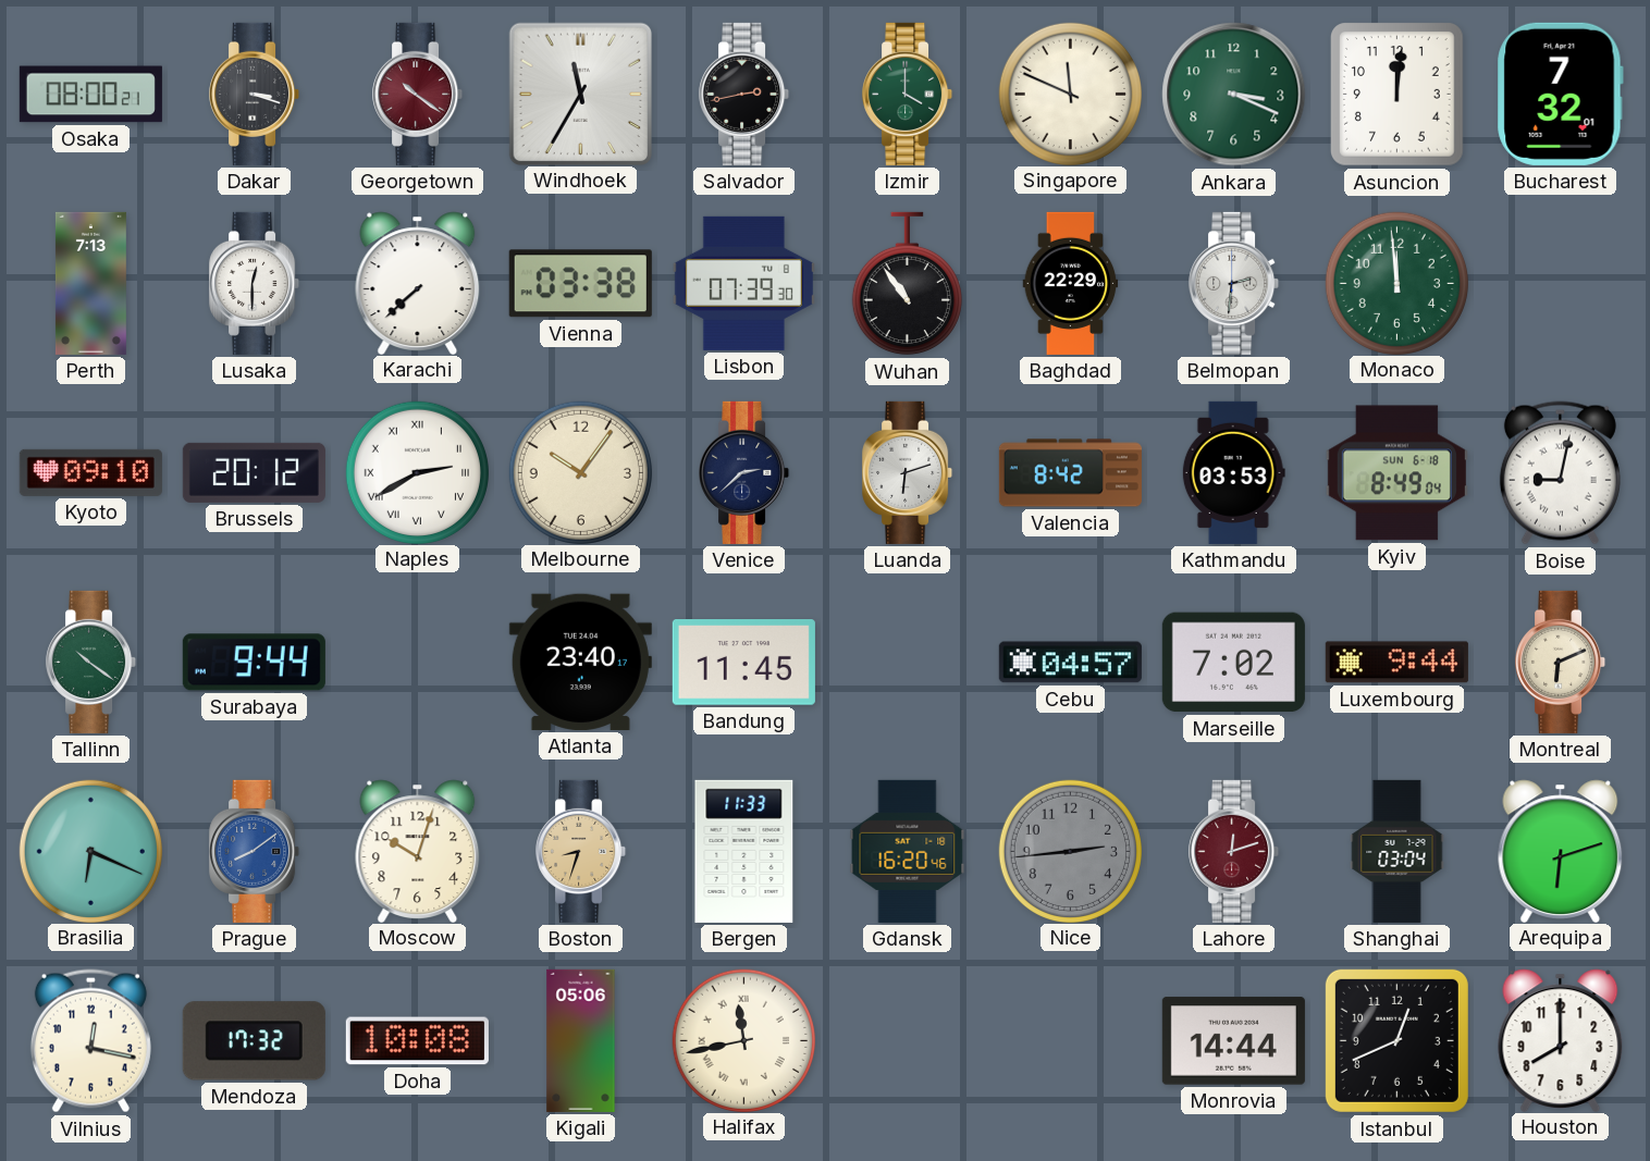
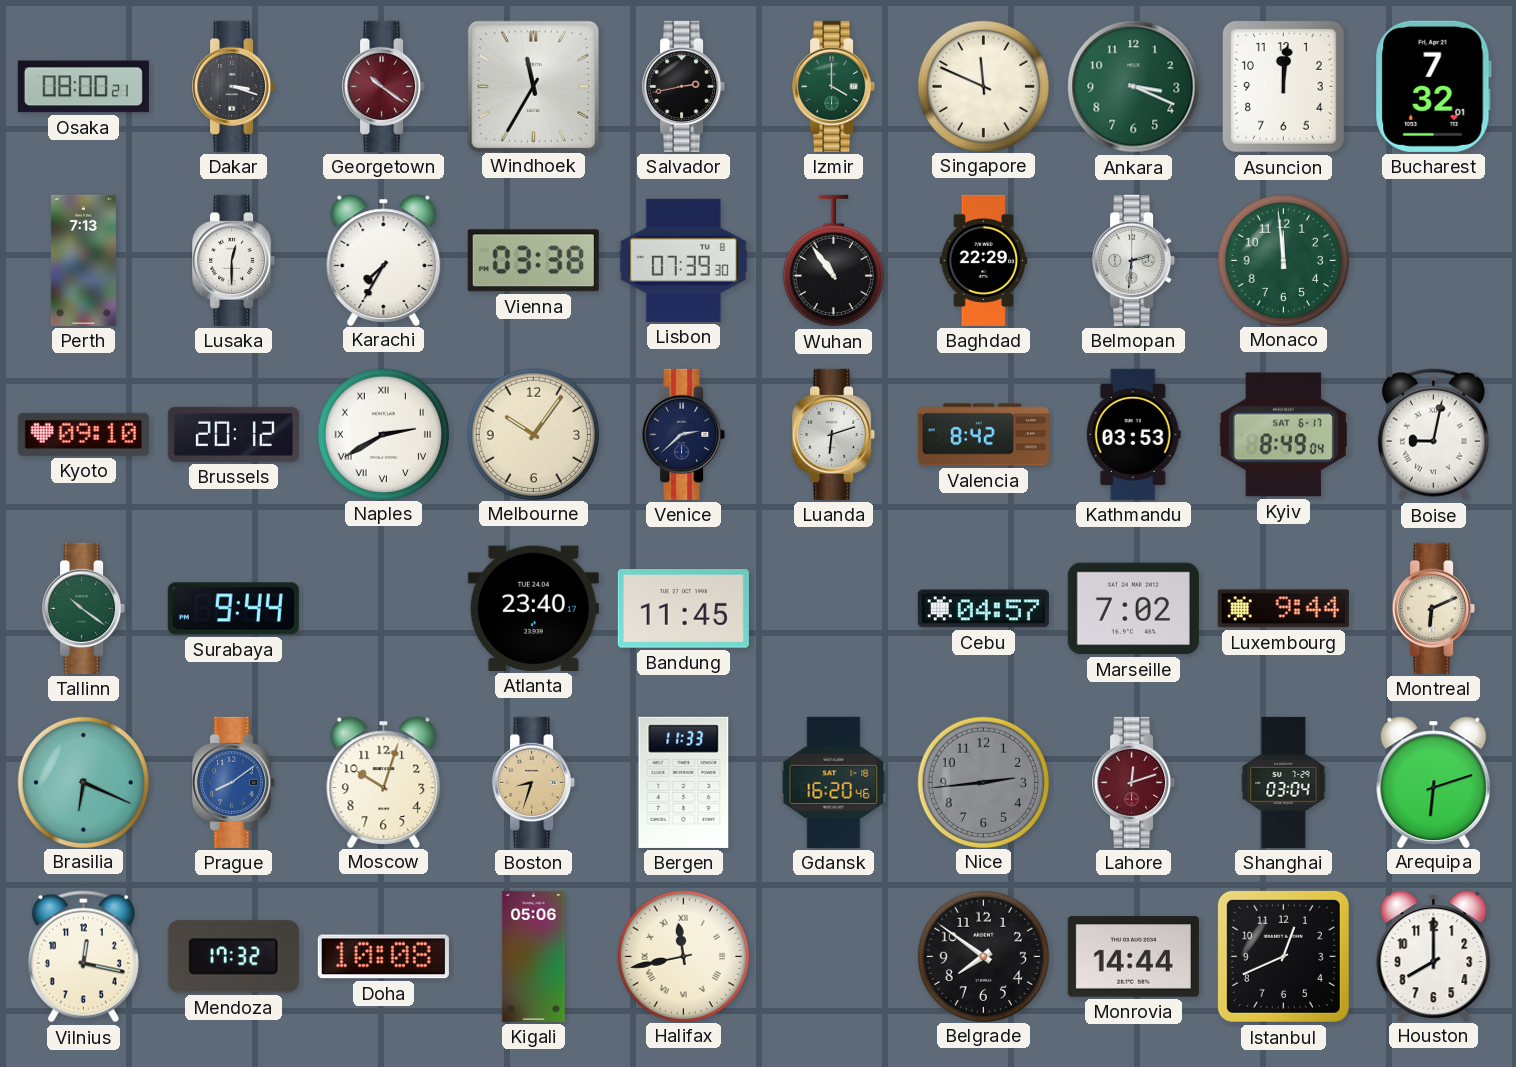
Karachi: 7:38 -> 7:35 (384, 260)
Kyiv date: SUN 6-18 -> SAT 6-17 (1283, 435)
Belgrade: none -> 7:51 (983, 956)
